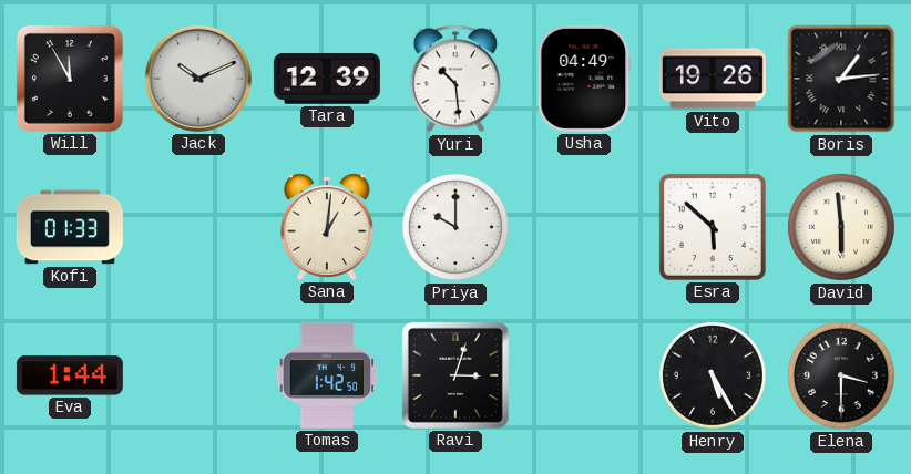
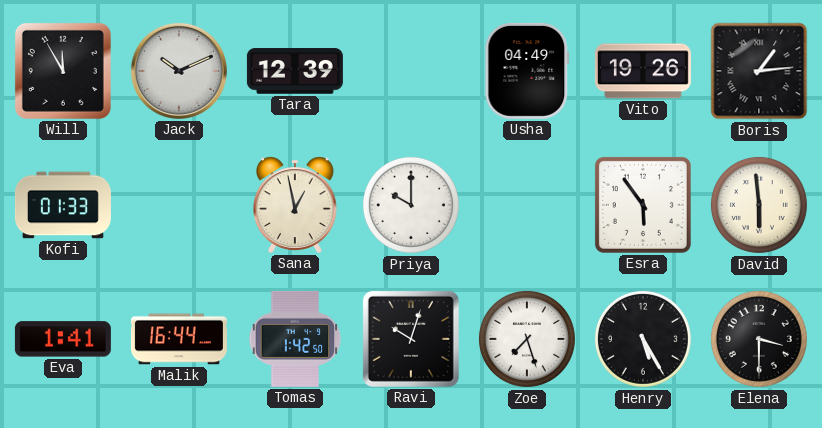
Yuri: 10:29 -> none (455, 79)
Sana: 1:01 -> 12:58 (296, 205)
Esra: 5:52 -> 5:54 (643, 205)
Eva: 1:44 -> 1:41 (63, 339)
Malik: none -> 16:44 (179, 339)
Ravi: 3:03 -> 10:03 (411, 339)
Zoe: none -> 7:27 (527, 339)
